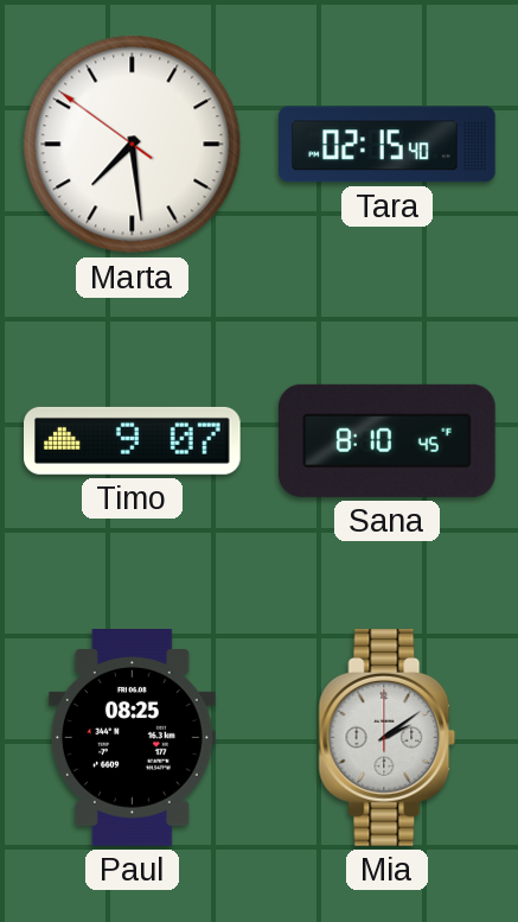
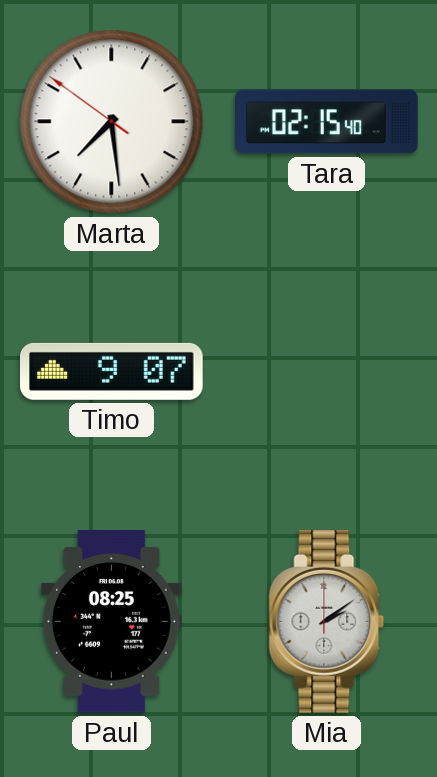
Sana: 8:10 -> none (388, 440)
